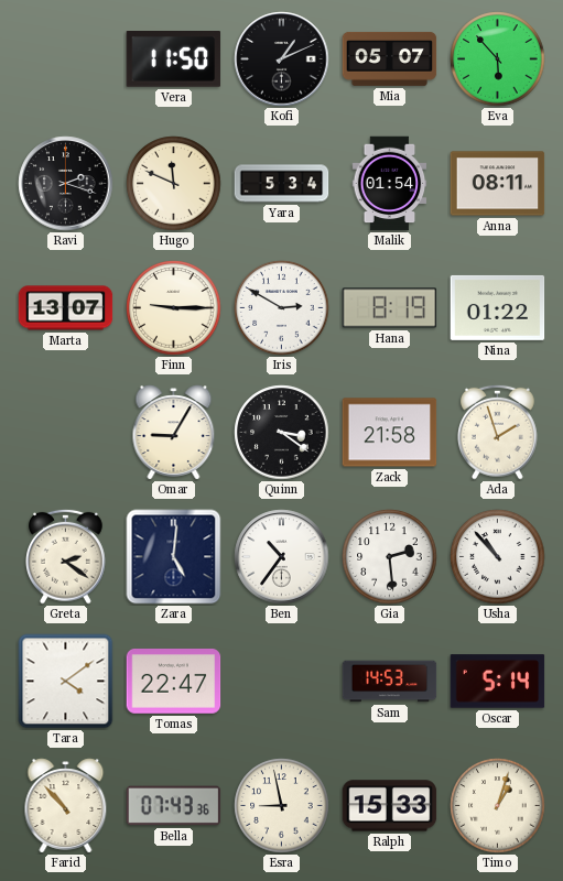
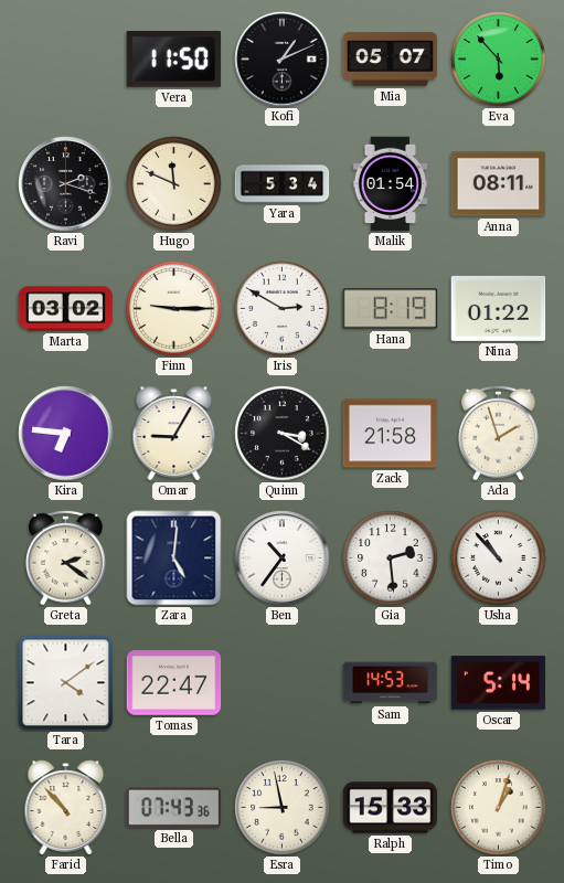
Marta: 13:07 -> 03:02 (66, 309)
Kira: none -> 6:46 (66, 434)
Quinn: 3:21 -> 3:20 (283, 434)
